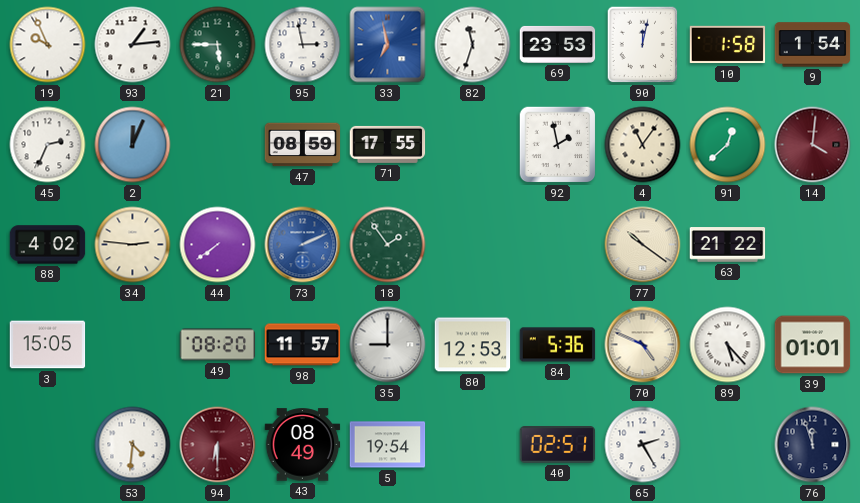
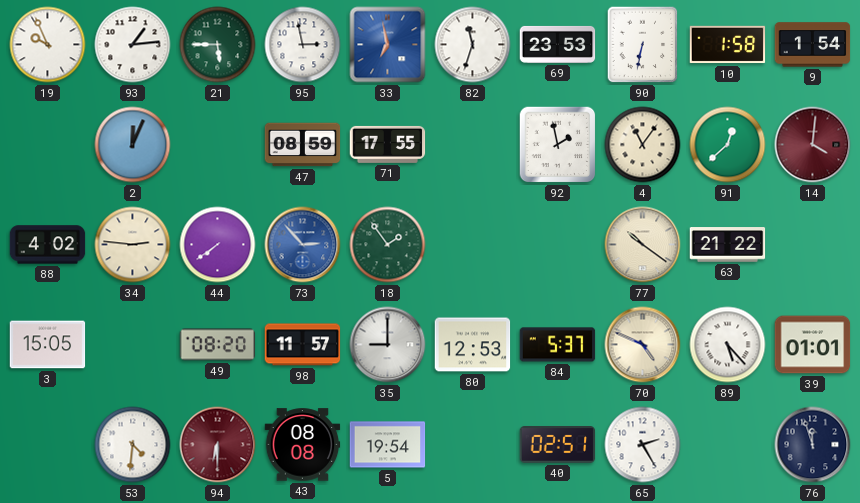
90: 12:02 -> 6:32 (643, 45)
45: 2:34 -> none (48, 145)
73: 2:11 -> 2:53 (303, 245)
84: 5:36 -> 5:37 (558, 345)
43: 08:49 -> 08:08 (303, 445)
